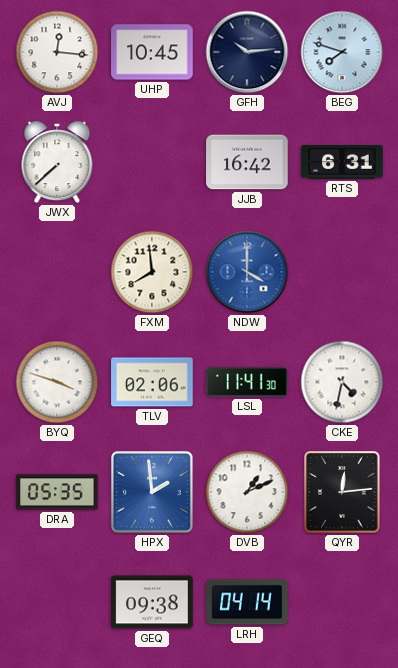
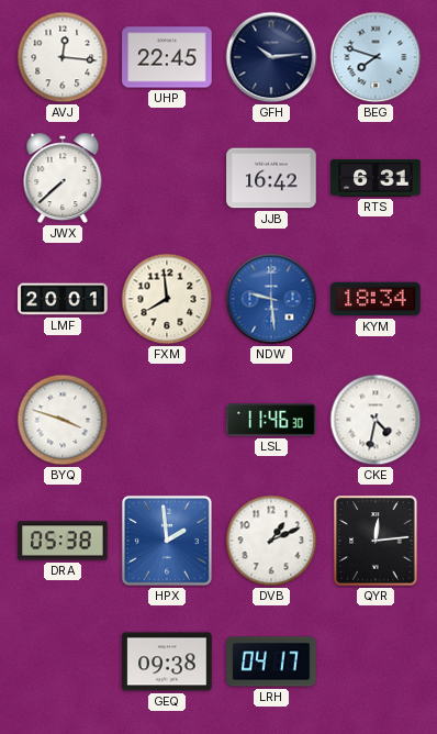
UHP: 10:45 -> 22:45 (167, 57)
LMF: none -> 20:01 (63, 299)
NDW: 4:00 -> 9:29 (271, 299)
KYM: none -> 18:34 (376, 299)
TLV: 02:06 -> none (152, 382)
LSL: 11:41 -> 11:46 (271, 420)
DRA: 05:35 -> 05:38 (63, 541)
LRH: 04:14 -> 04:17 (271, 661)
